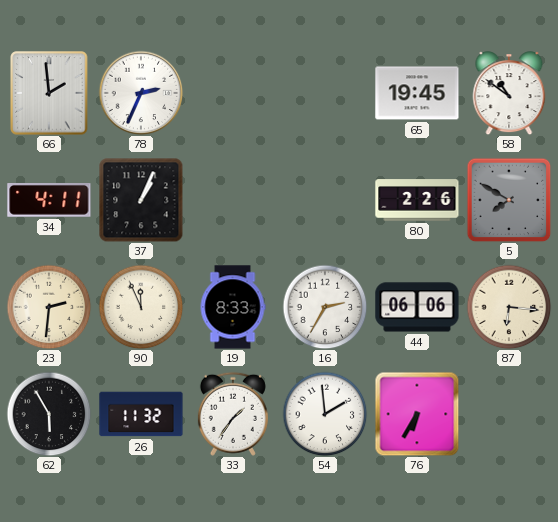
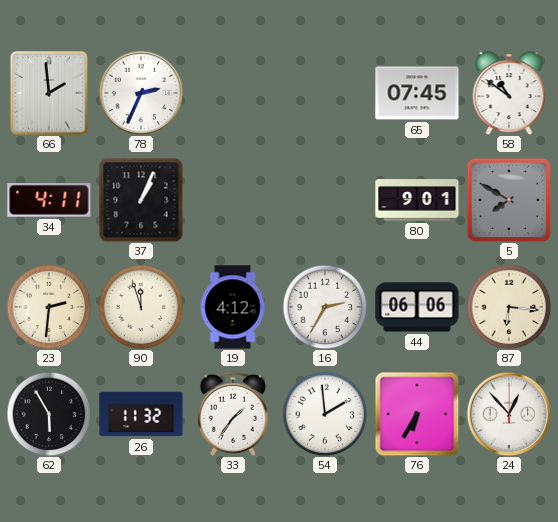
65: 19:45 -> 07:45 (417, 93)
80: 2:26 -> 9:01 (417, 200)
90: 11:56 -> 11:57 (141, 307)
19: 8:33 -> 4:12 (233, 307)
24: none -> 12:53 (509, 414)
